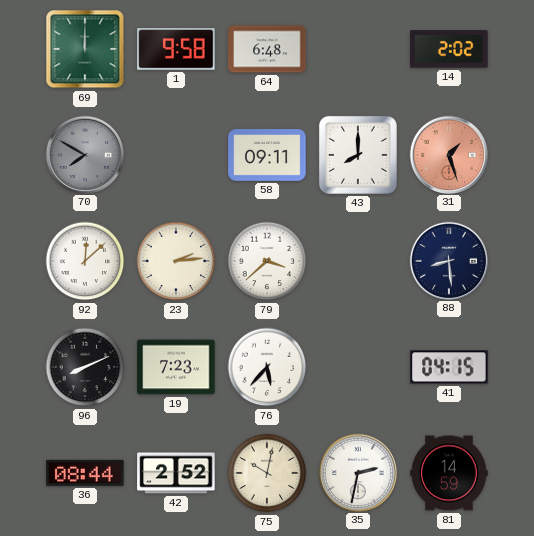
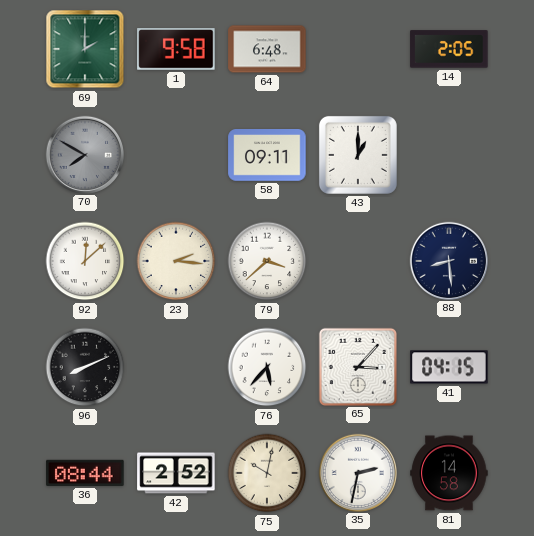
69: 12:00 -> 2:00 (85, 49)
14: 2:02 -> 2:05 (449, 49)
43: 8:00 -> 1:00 (358, 155)
31: 1:27 -> none (448, 154)
23: 2:14 -> 2:16 (176, 261)
19: 7:23 -> none (176, 367)
65: none -> 3:07 (357, 366)
81: 14:59 -> 14:58 (449, 473)
